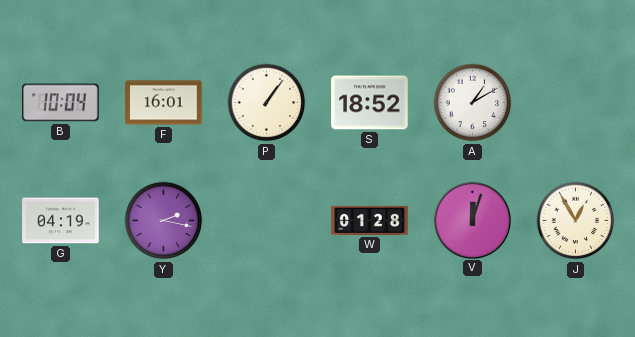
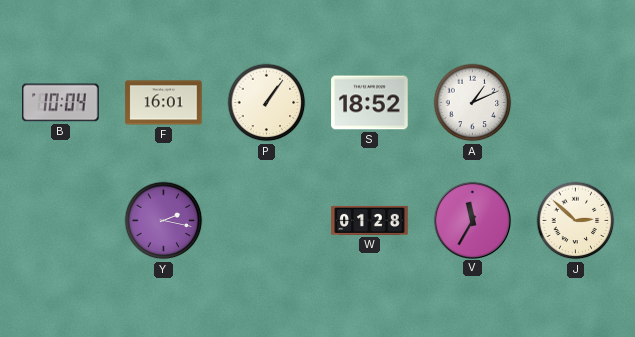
A: 1:10 -> 1:11 (473, 103)
G: 04:19 -> none (61, 221)
V: 12:03 -> 11:35 (472, 220)
J: 12:55 -> 2:52 (576, 221)
